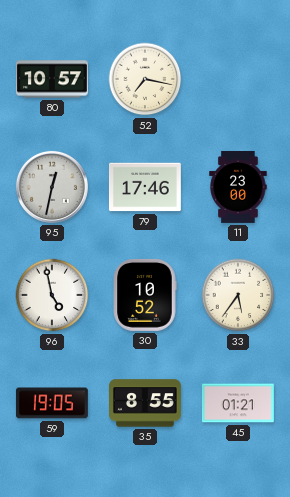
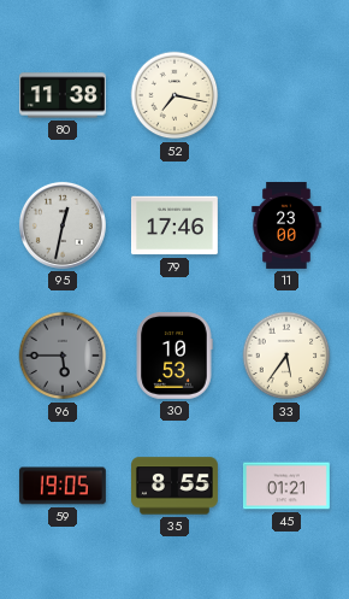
80: 10:57 -> 11:38 (63, 95)
96: 4:58 -> 5:45 (63, 356)
96 dial: white -> grey (63, 356)
30: 10:52 -> 10:53 (174, 356)
